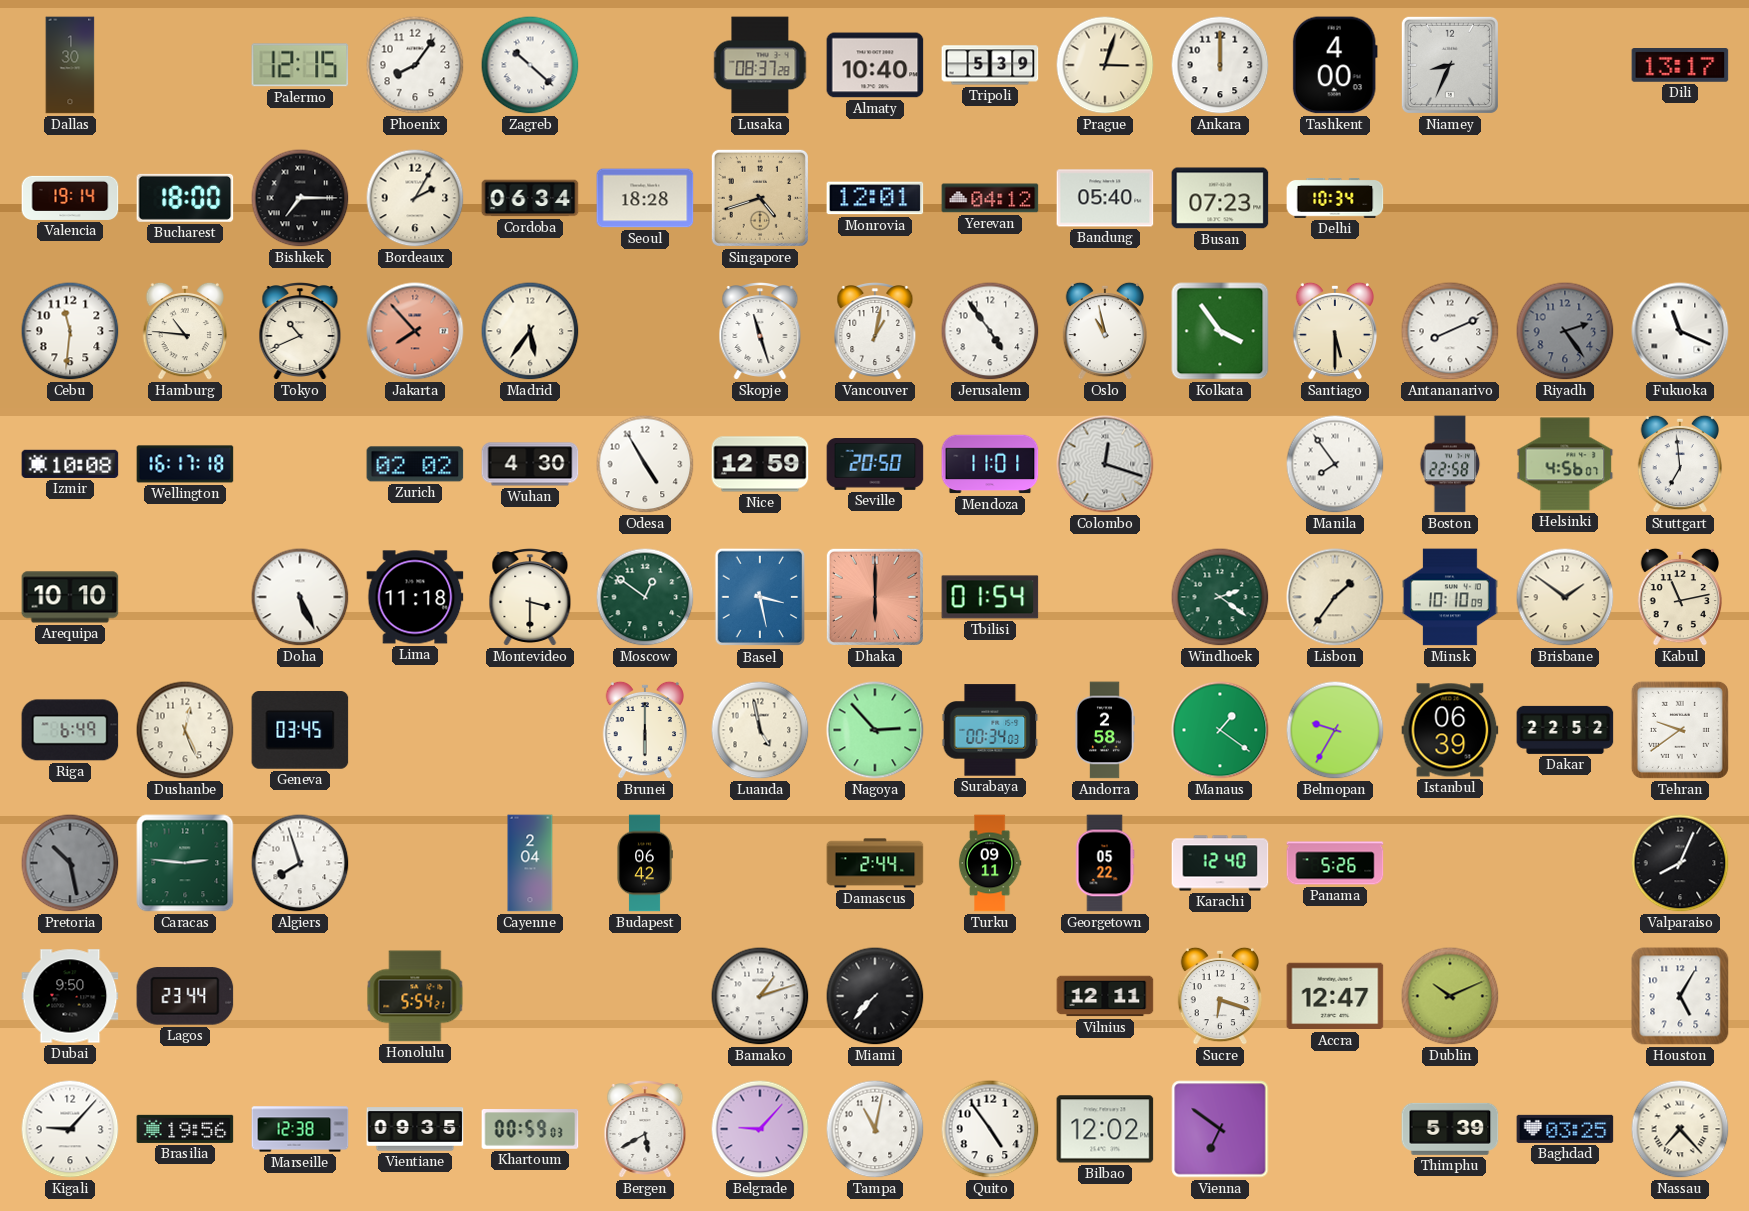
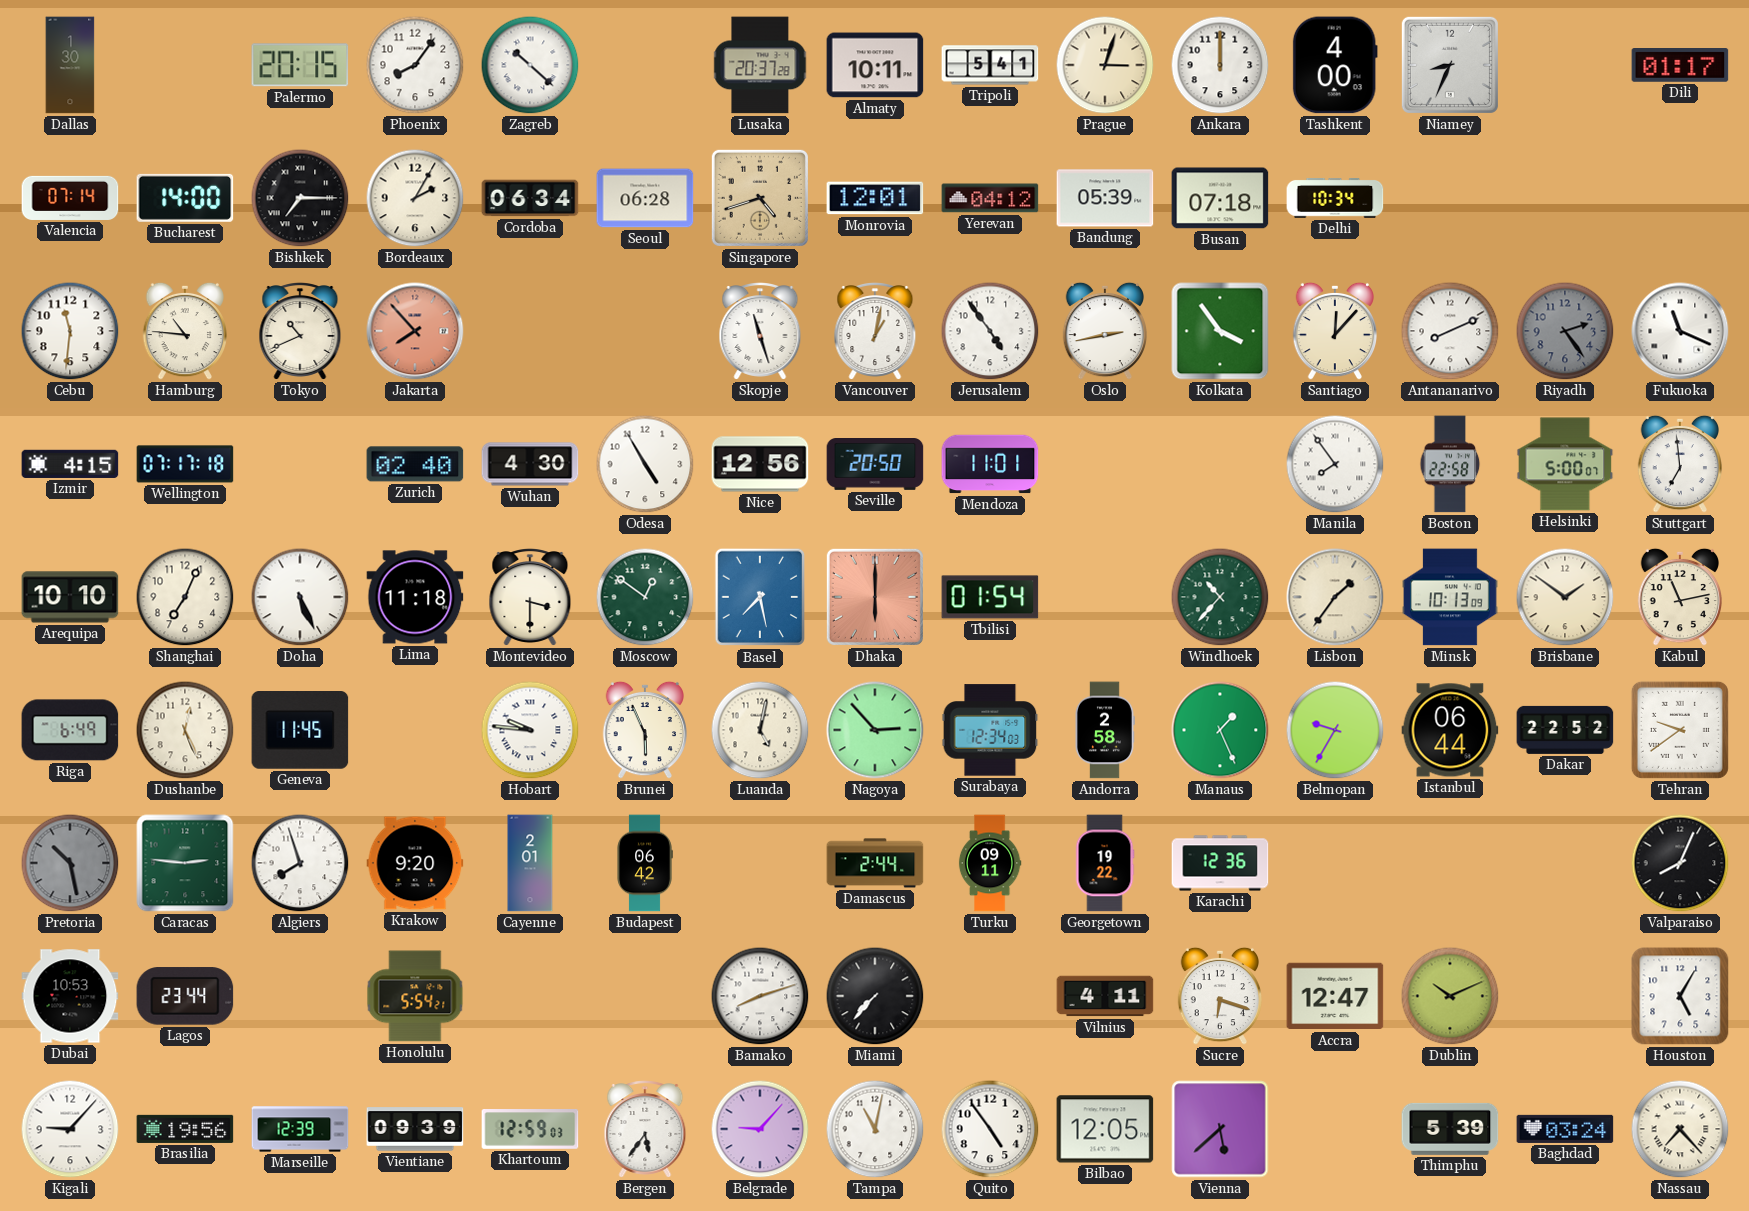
Palermo: 12:15 -> 20:15 (300, 65)
Lusaka: 08:37 -> 20:37 (760, 65)
Almaty: 10:40 -> 10:11 (875, 65)
Tripoli: 5:39 -> 5:41 (990, 65)
Dili: 13:17 -> 01:17 (1680, 66)
Valencia: 19:14 -> 07:14 (70, 198)
Bucharest: 18:00 -> 14:00 (185, 198)
Seoul: 18:28 -> 06:28 (645, 198)
Bandung: 05:40 -> 05:39 (1105, 198)
Busan: 07:23 -> 07:18 (1220, 198)
Madrid: 5:36 -> none (530, 331)
Oslo: 10:58 -> 2:43 (1105, 331)
Santiago: 5:30 -> 12:07 (1335, 331)
Izmir: 10:08 -> 4:15 (70, 464)
Wellington: 16:17 -> 07:17 (185, 464)
Zurich: 02:02 -> 02:40 (415, 464)
Nice: 12:59 -> 12:56 (760, 464)
Colombo: 12:18 -> none (1105, 464)
Helsinki: 4:56 -> 5:00 (1565, 464)
Shanghai: none -> 7:04 (185, 597)
Basel: 3:28 -> 7:28 (759, 597)
Windhoek: 2:21 -> 10:37 (1220, 597)
Minsk: 10:10 -> 10:13 (1450, 597)
Geneva: 03:45 -> 11:45 (300, 731)
Hobart: none -> 9:46 (530, 730)
Brunei: 6:00 -> 5:56 (645, 730)
Luanda: 4:58 -> 5:02 (760, 730)
Surabaya: 00:34 -> 12:34 (990, 730)
Manaus: 1:21 -> 1:26 (1220, 730)
Istanbul: 06:39 -> 06:44 (1450, 730)
Krakow: none -> 9:20 (415, 863)
Cayenne: 2:04 -> 2:01 (530, 863)
Georgetown: 05:22 -> 19:22 (1105, 863)
Karachi: 12:40 -> 12:36 (1220, 863)
Panama: 5:26 -> none (1335, 863)
Dubai: 9:50 -> 10:53 (70, 996)
Bamako: 1:12 -> 8:12 (760, 996)
Vilnius: 12:11 -> 4:11 (1105, 996)
Marseille: 12:38 -> 12:39 (300, 1129)
Vientiane: 09:35 -> 09:39 (415, 1129)
Khartoum: 00:59 -> 12:59 (530, 1130)
Bergen: 5:40 -> 5:36 (645, 1130)
Bilbao: 12:02 -> 12:05 (1105, 1129)
Vienna: 6:51 -> 5:38 (1220, 1129)
Baghdad: 03:25 -> 03:24 (1565, 1129)
